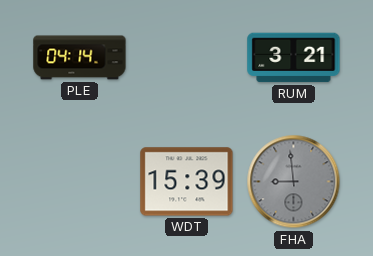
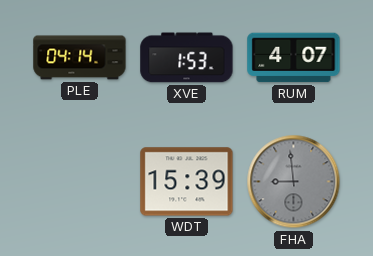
XVE: none -> 1:53 (187, 58)
RUM: 3:21 -> 4:07 (294, 58)
